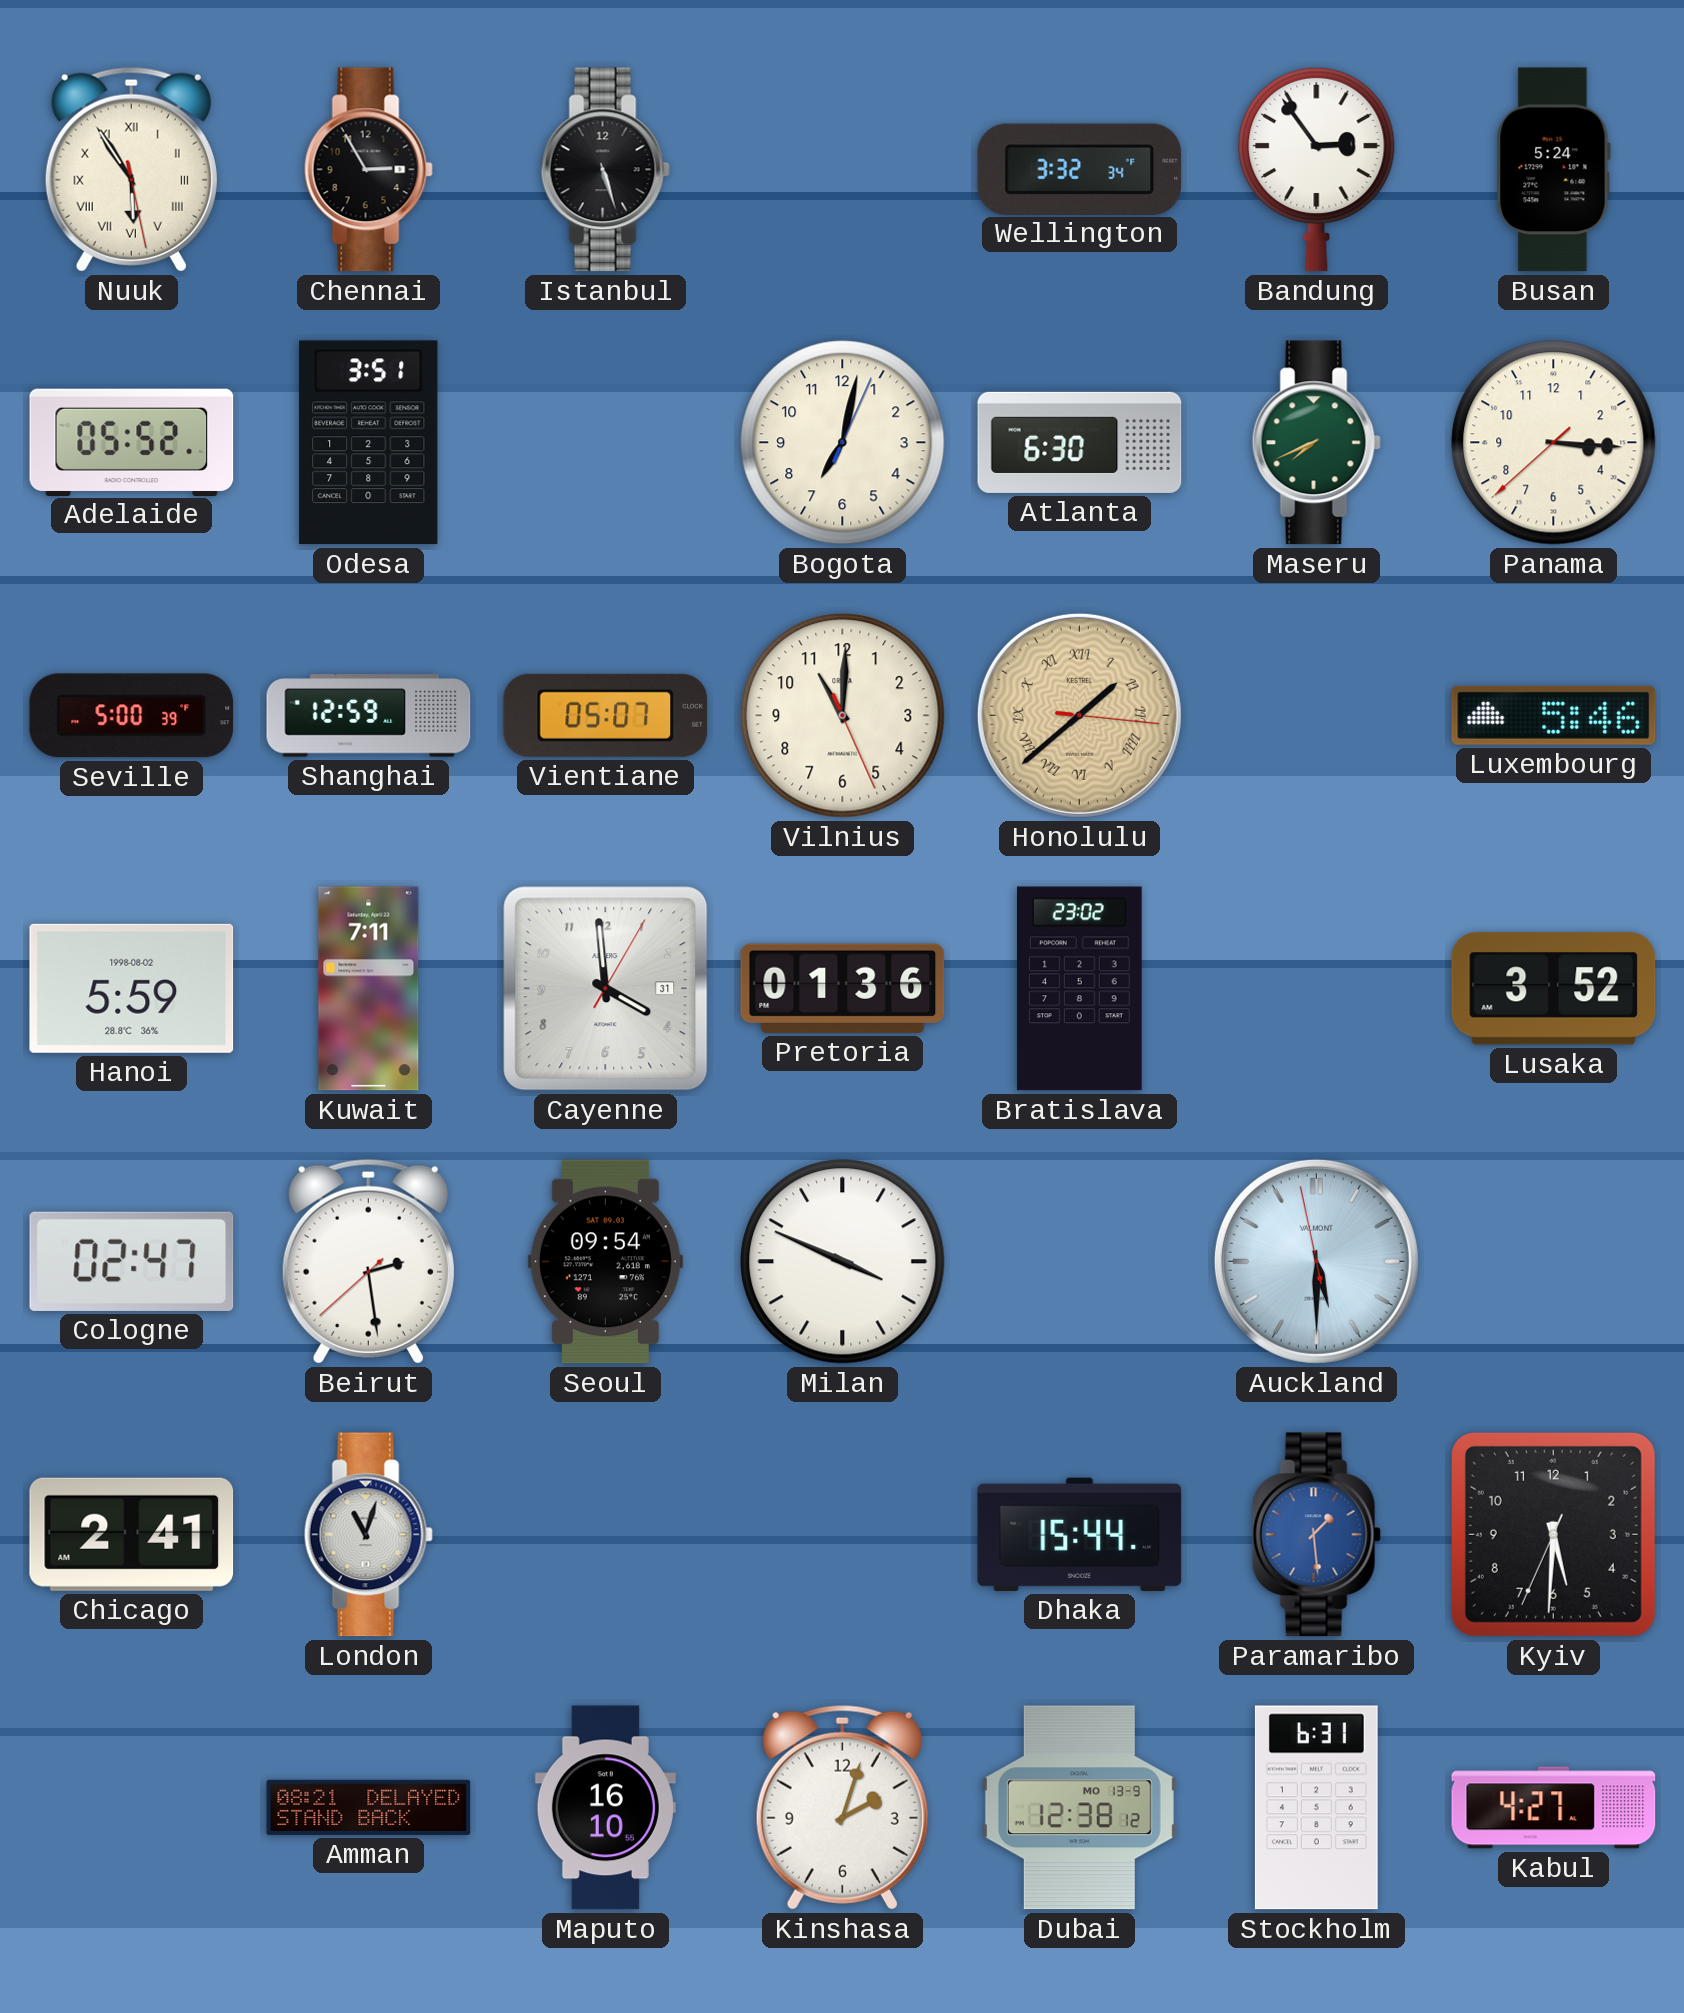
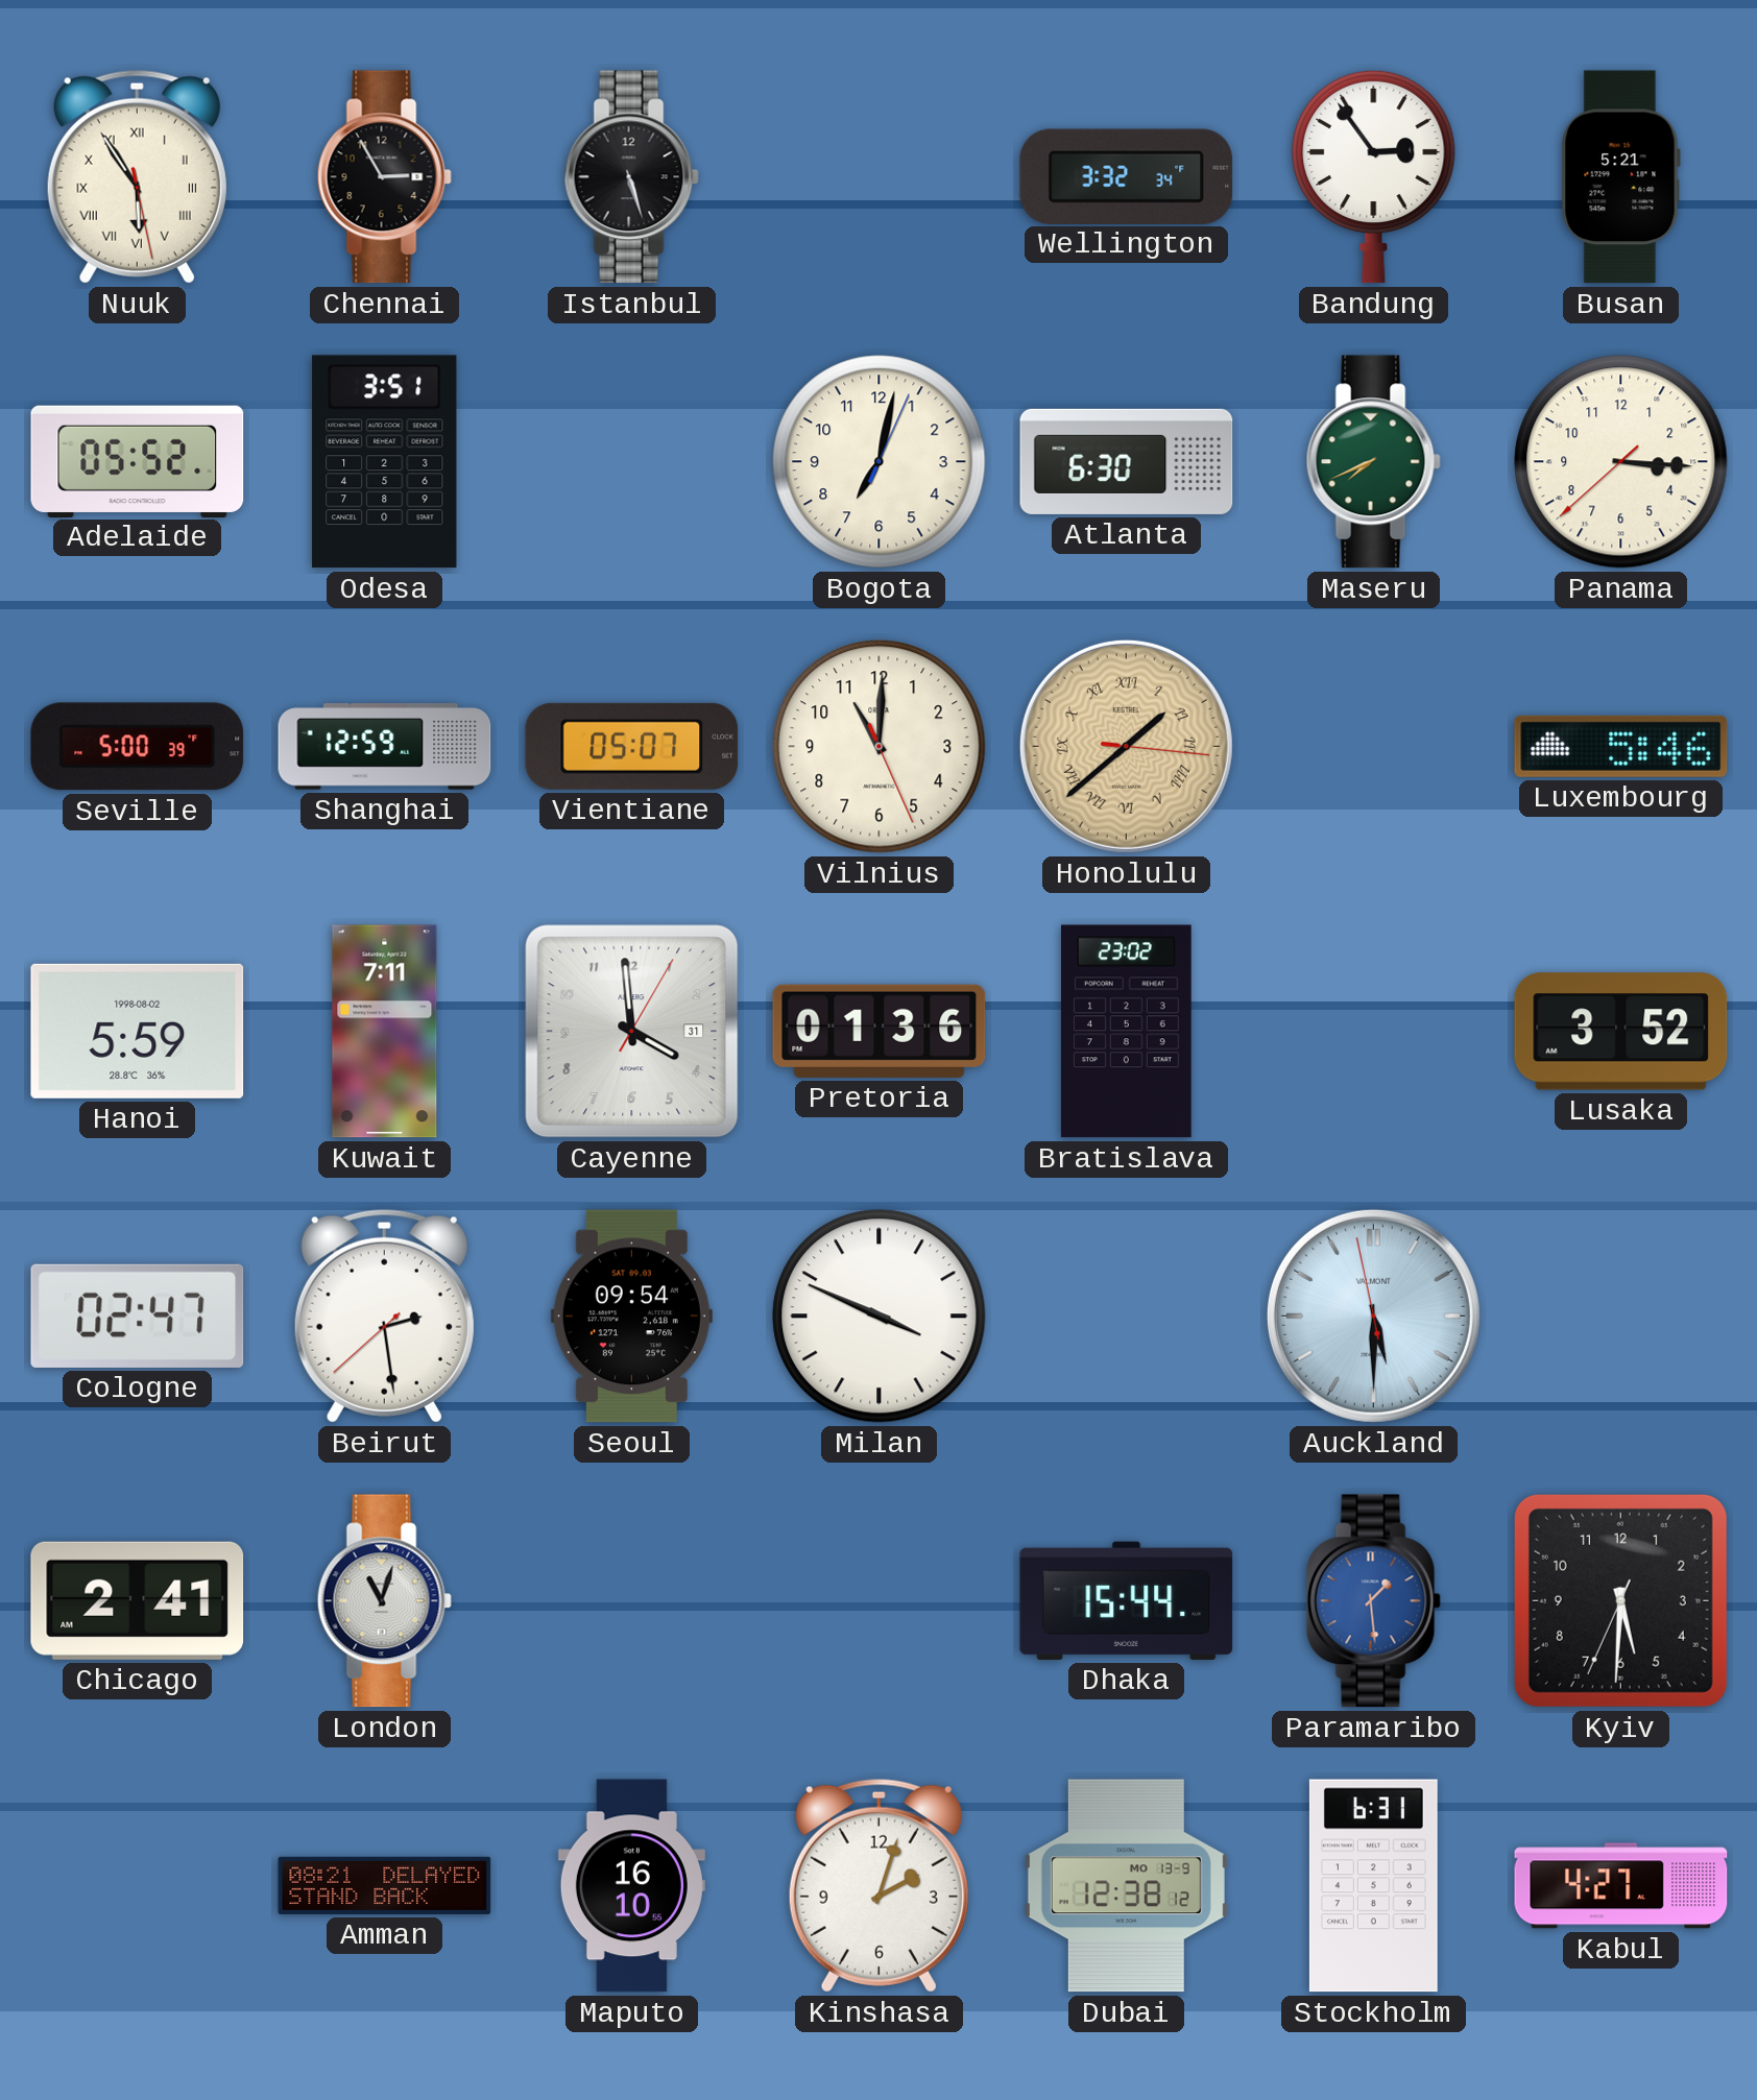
Busan: 5:24 -> 5:21 (1620, 177)
